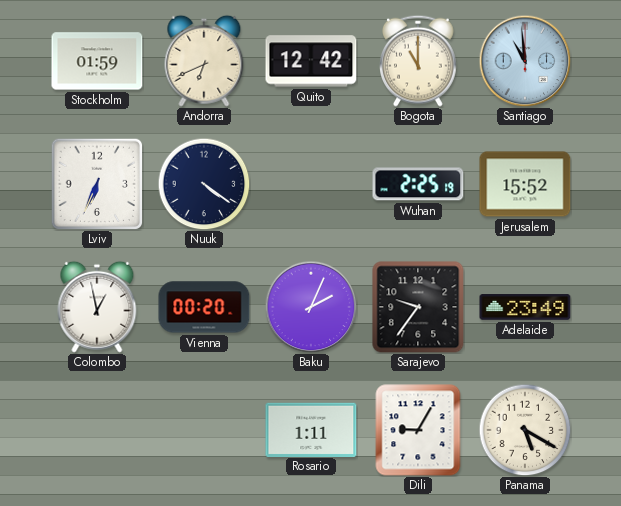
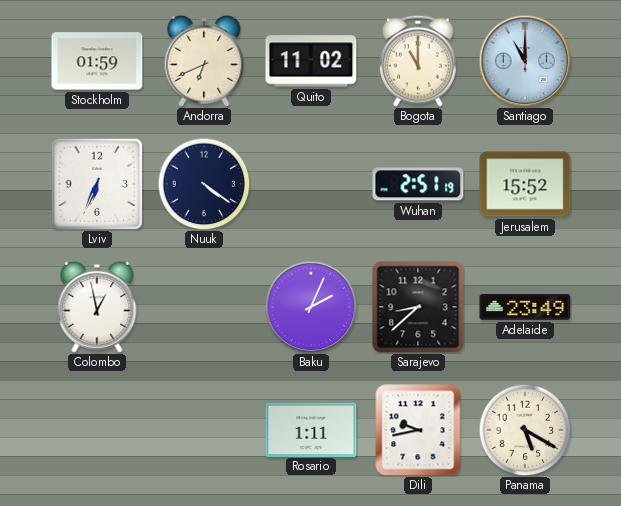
Quito: 12:42 -> 11:02 (311, 61)
Santiago: 10:59 -> 11:00 (525, 61)
Wuhan: 2:25 -> 2:51 (418, 184)
Vienna: 00:20 -> none (204, 307)
Sarajevo: 9:36 -> 8:38 (418, 307)
Dili: 9:05 -> 9:43 (418, 430)
